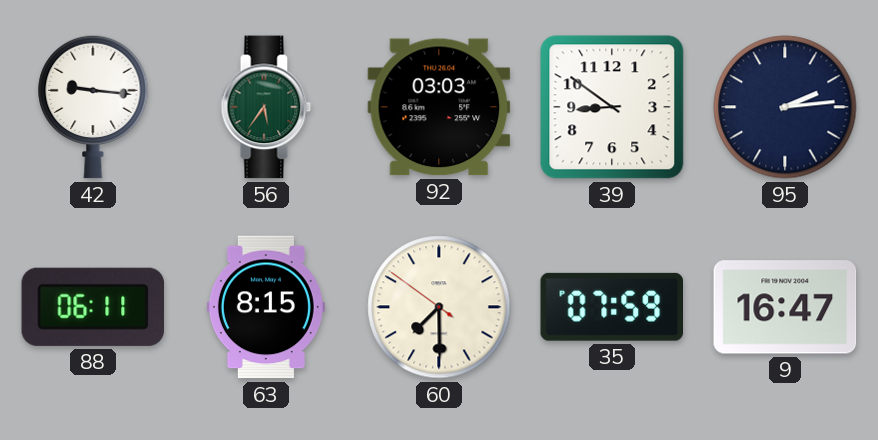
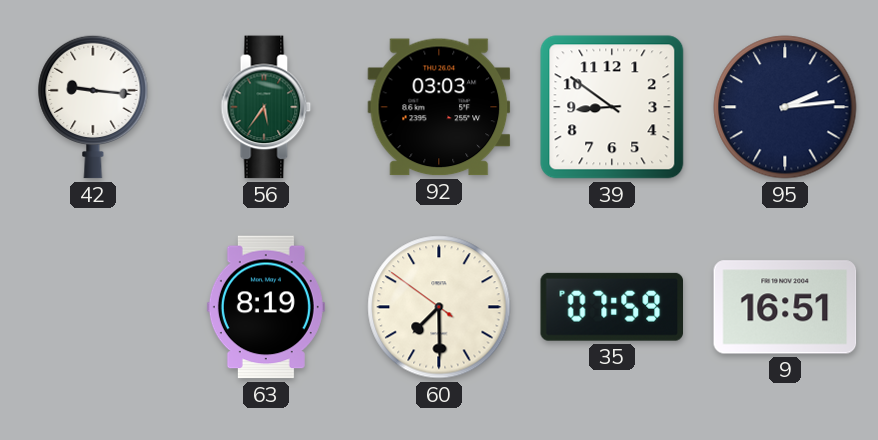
88: 06:11 -> none (93, 307)
63: 8:15 -> 8:19 (266, 307)
9: 16:47 -> 16:51 (785, 307)
